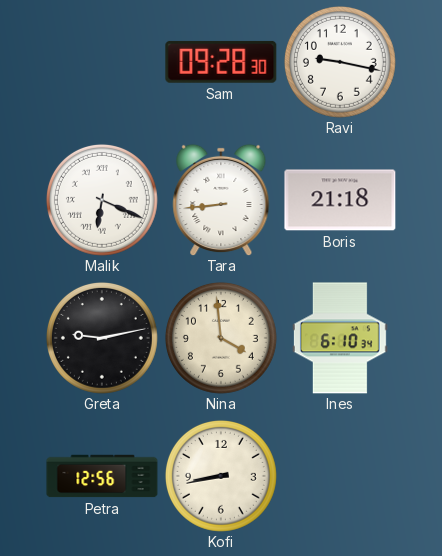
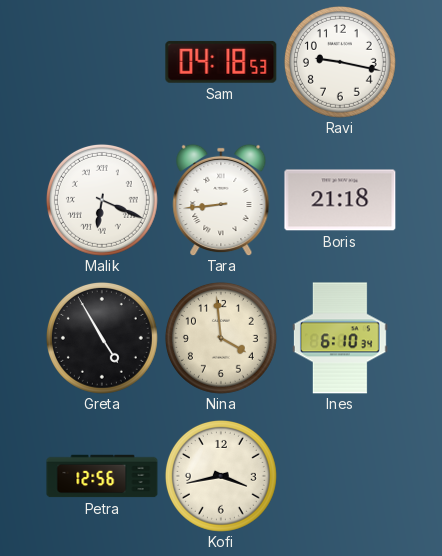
Sam: 09:28 -> 04:18 (221, 62)
Greta: 9:13 -> 4:55 (102, 338)
Kofi: 8:43 -> 3:43 (221, 476)
